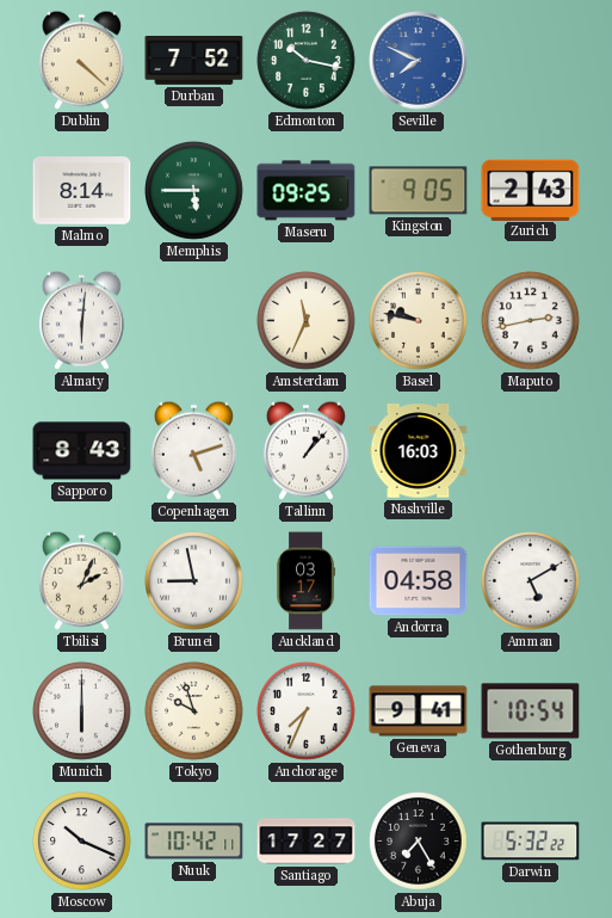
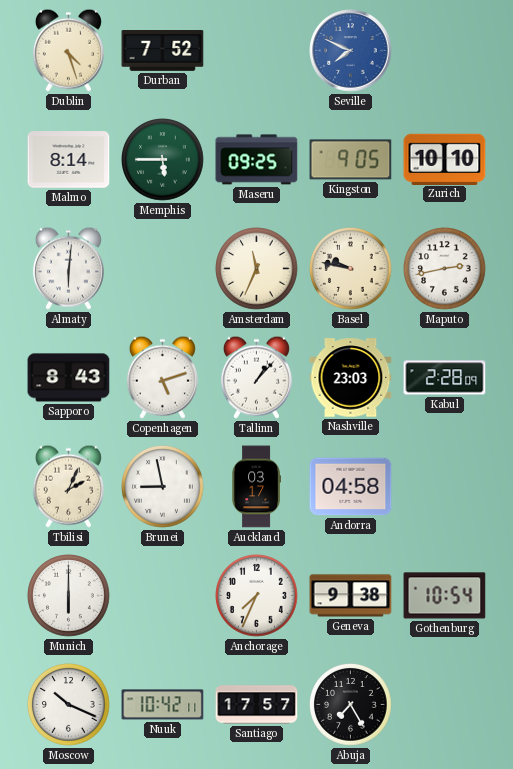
Dublin: 4:22 -> 4:27 (68, 50)
Edmonton: 10:17 -> none (307, 61)
Zurich: 2:43 -> 10:10 (445, 159)
Nashville: 16:03 -> 23:03 (351, 378)
Kabul: none -> 2:28 (445, 378)
Amman: 5:10 -> none (531, 581)
Tokyo: 9:57 -> none (194, 711)
Geneva: 9:41 -> 9:38 (351, 596)
Santiago: 17:27 -> 17:57 (257, 705)
Darwin: 5:32 -> none (531, 842)
